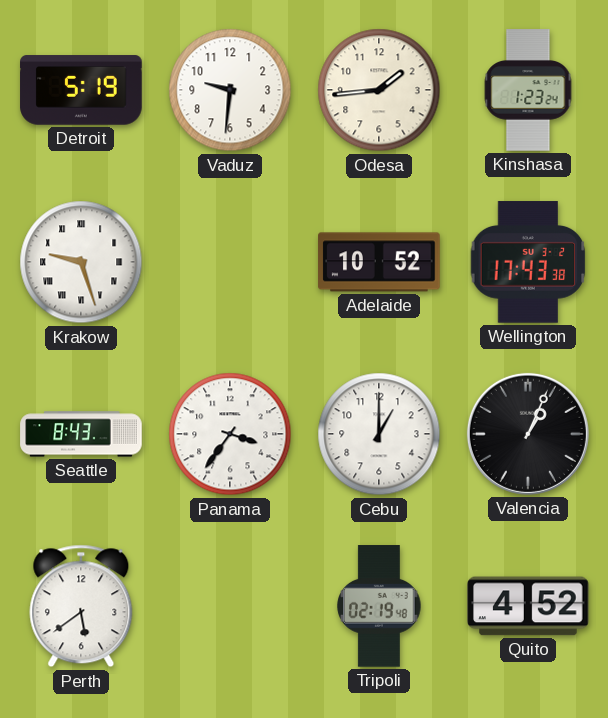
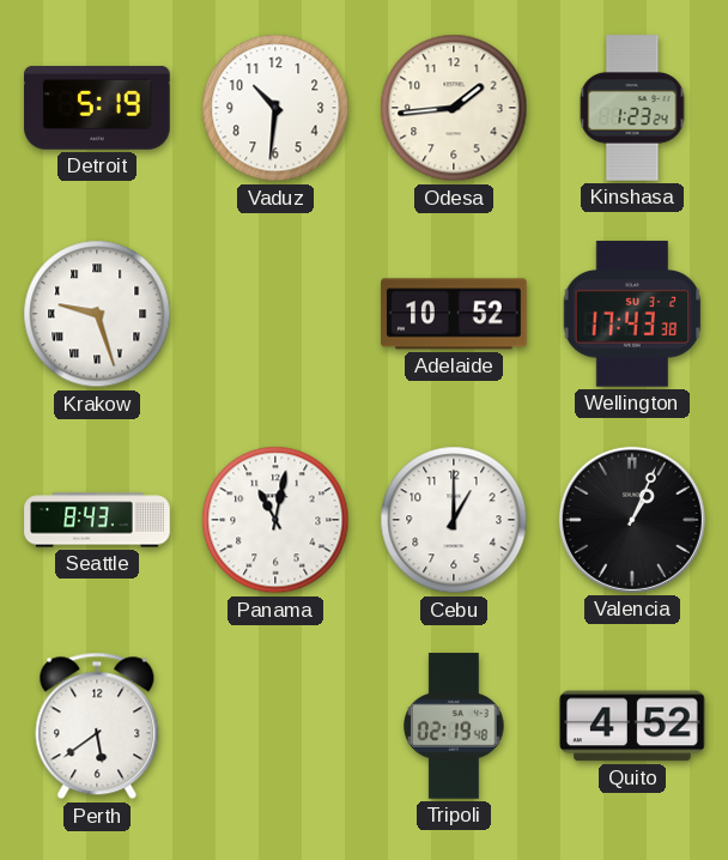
Vaduz: 9:31 -> 10:31 (275, 108)
Panama: 3:36 -> 11:02 (275, 520)
